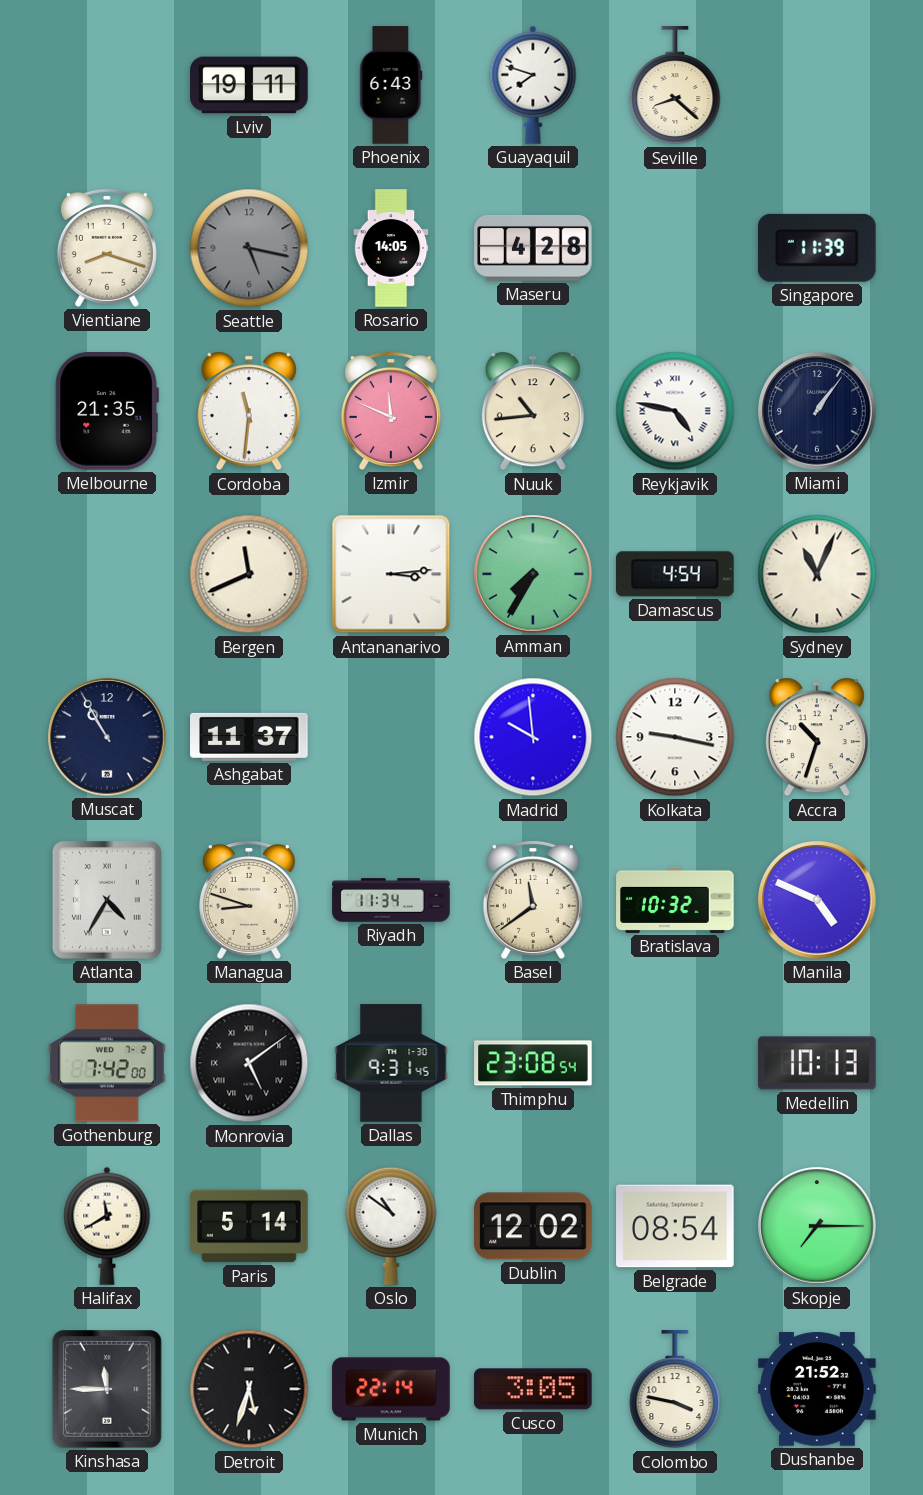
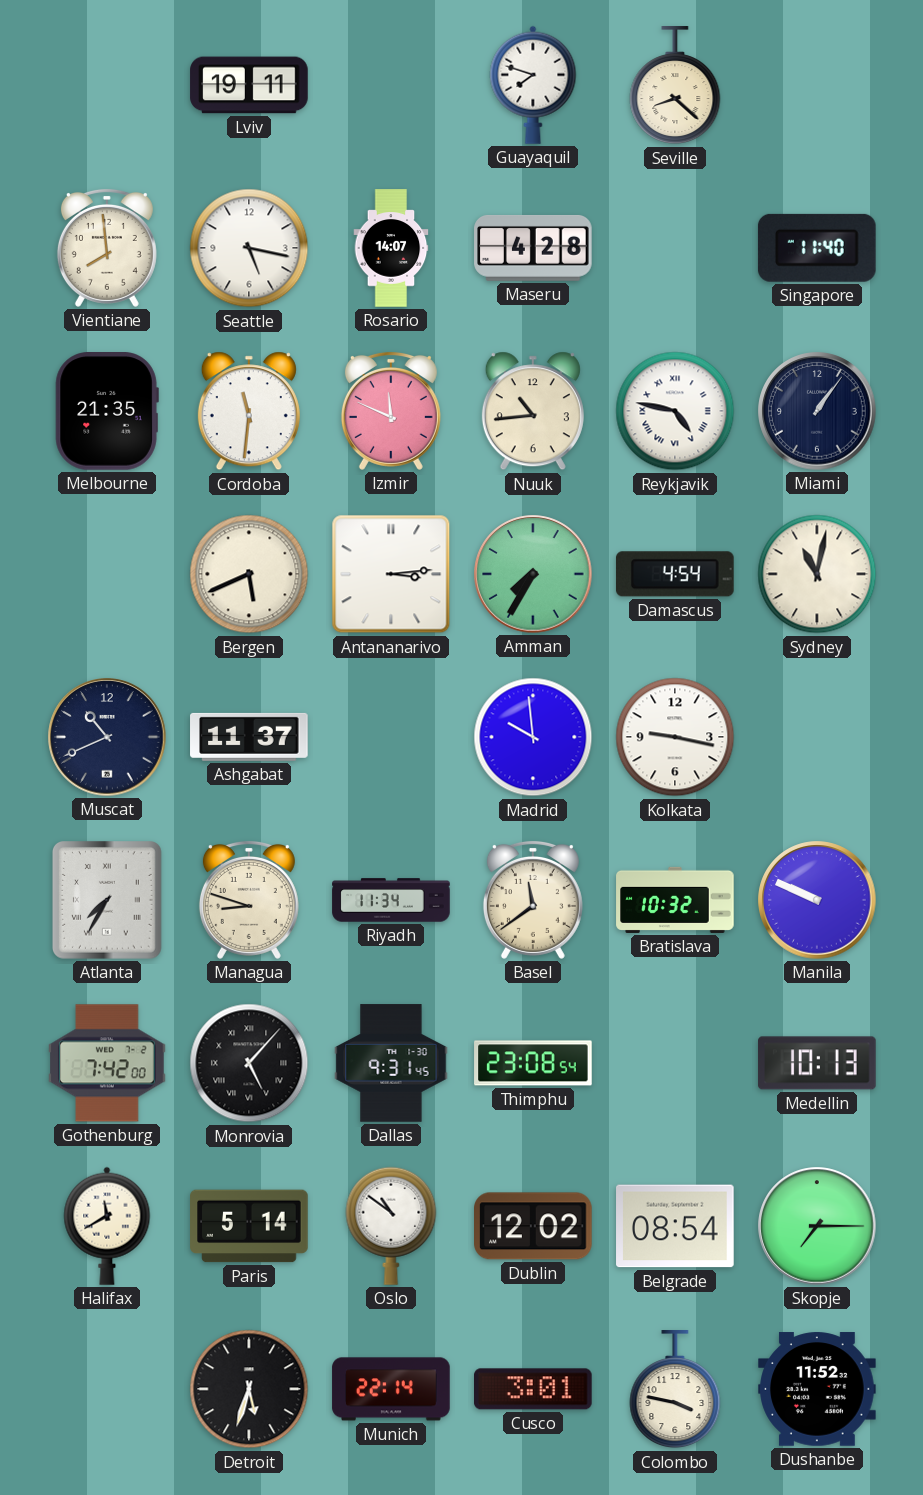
Phoenix: 6:43 -> none (391, 85)
Vientiane: 8:18 -> 7:59 (107, 248)
Seattle dial: grey -> white (249, 248)
Rosario: 14:05 -> 14:07 (391, 248)
Singapore: 11:39 -> 11:40 (817, 248)
Bergen: 11:41 -> 5:41 (249, 574)
Sydney: 11:04 -> 11:02 (817, 574)
Muscat: 10:55 -> 10:41 (107, 737)
Accra: 10:33 -> none (817, 737)
Atlanta: 4:35 -> 7:35 (107, 901)
Manila: 4:49 -> 9:49 (817, 900)
Monrovia: 5:09 -> 5:07 (249, 1063)
Kinshasa: 11:45 -> none (107, 1390)
Cusco: 3:05 -> 3:01 (534, 1389)
Dushanbe: 21:52 -> 11:52 (817, 1389)
